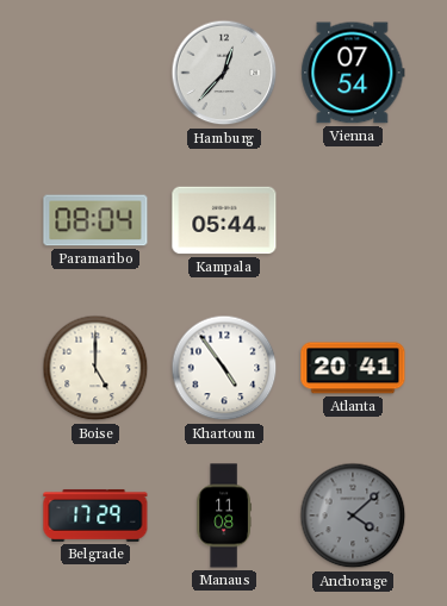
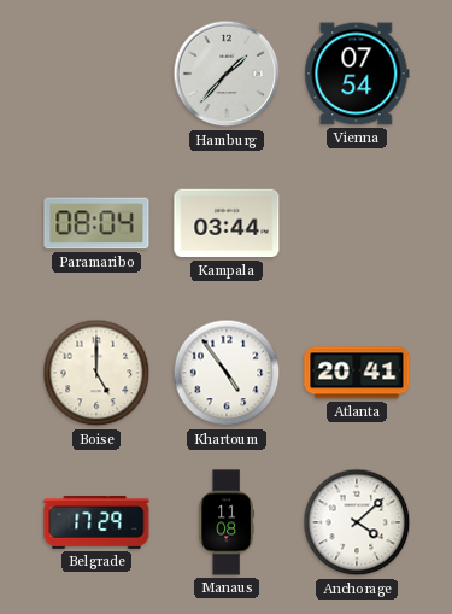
Hamburg: 12:37 -> 1:37 (227, 74)
Kampala: 05:44 -> 03:44 (227, 223)
Anchorage dial: grey -> white (357, 522)
